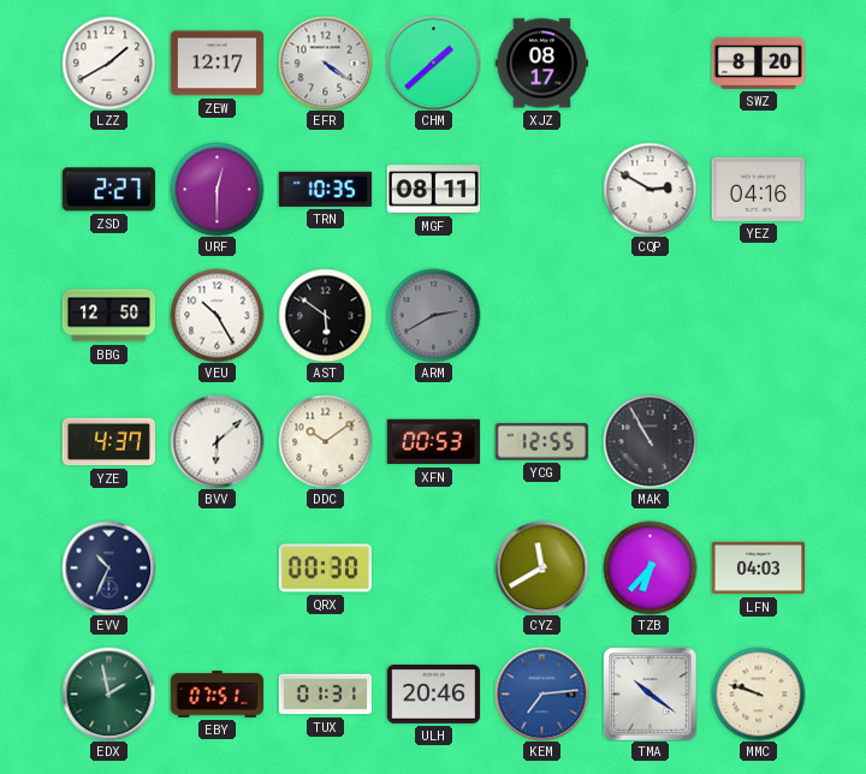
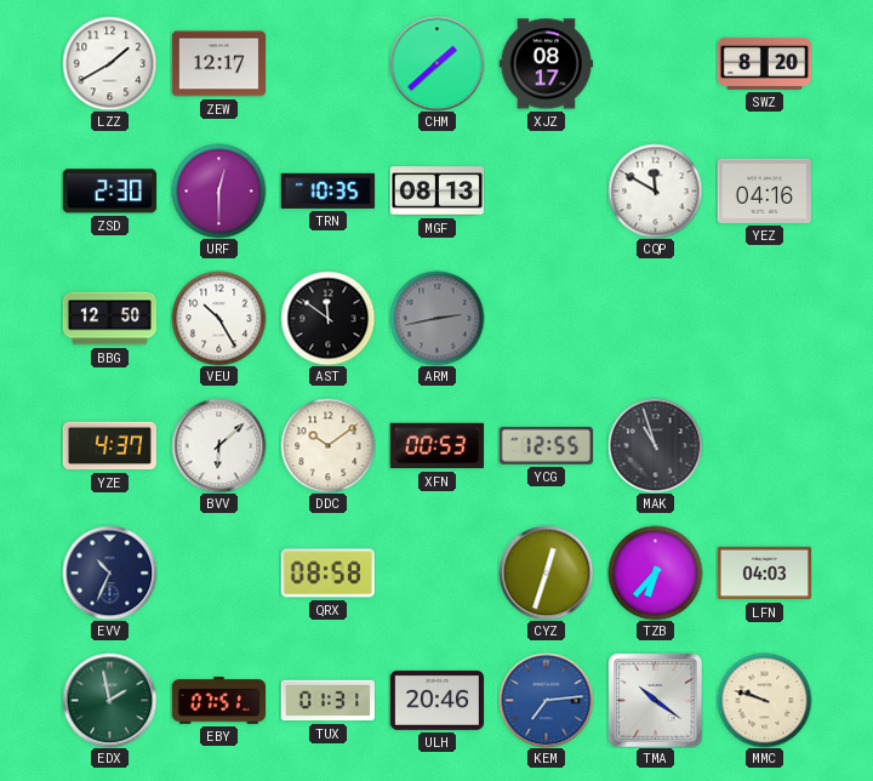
EFR: 4:21 -> none (325, 62)
ZSD: 2:27 -> 2:30 (109, 192)
MGF: 08:11 -> 08:13 (436, 192)
CQP: 2:50 -> 11:50 (655, 190)
AST: 5:51 -> 11:51 (327, 318)
ARM: 2:40 -> 2:43 (436, 318)
MAK: 10:55 -> 10:57 (655, 445)
QRX: 00:30 -> 08:58 (327, 574)
CYZ: 11:40 -> 12:33 (546, 572)
